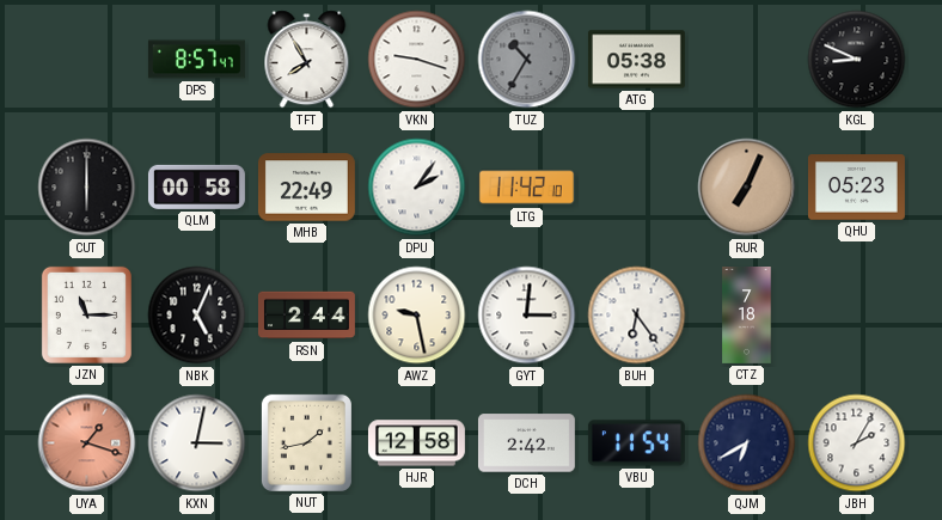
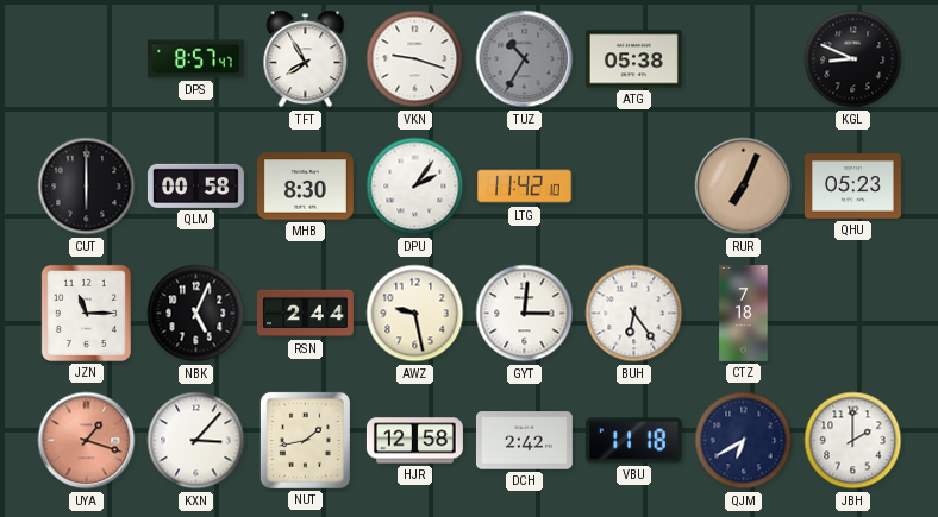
MHB: 22:49 -> 8:30 (305, 187)
KXN: 3:02 -> 3:07 (196, 441)
VBU: 11:54 -> 11:18 (633, 441)
JBH: 2:05 -> 2:00 (853, 441)
